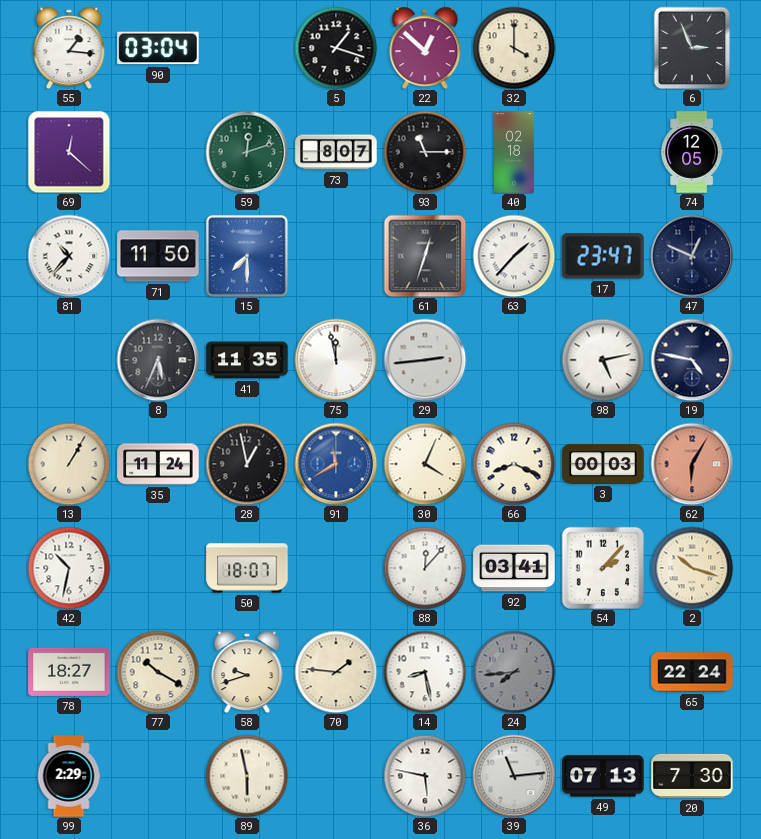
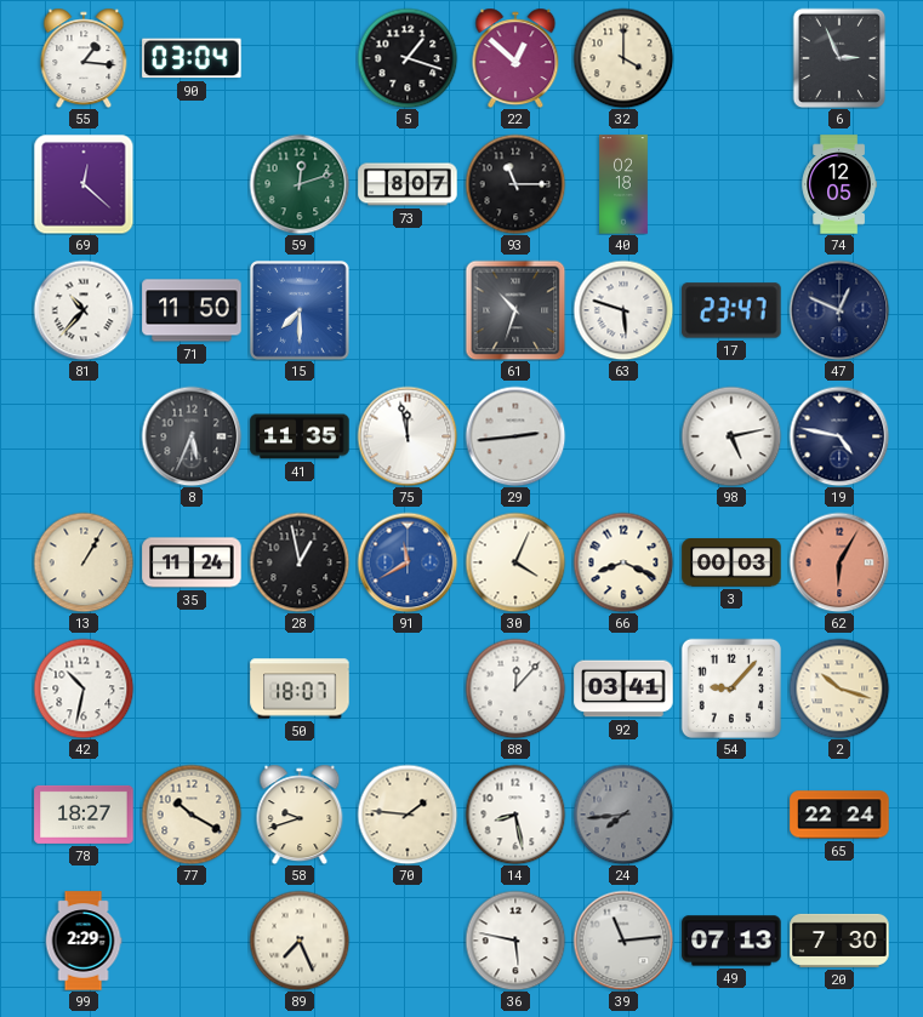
61: 12:33 -> 10:33 (515, 310)
63: 1:37 -> 5:48 (623, 310)
54: 2:07 -> 9:07 (730, 689)
89: 5:58 -> 7:26 (300, 941)
